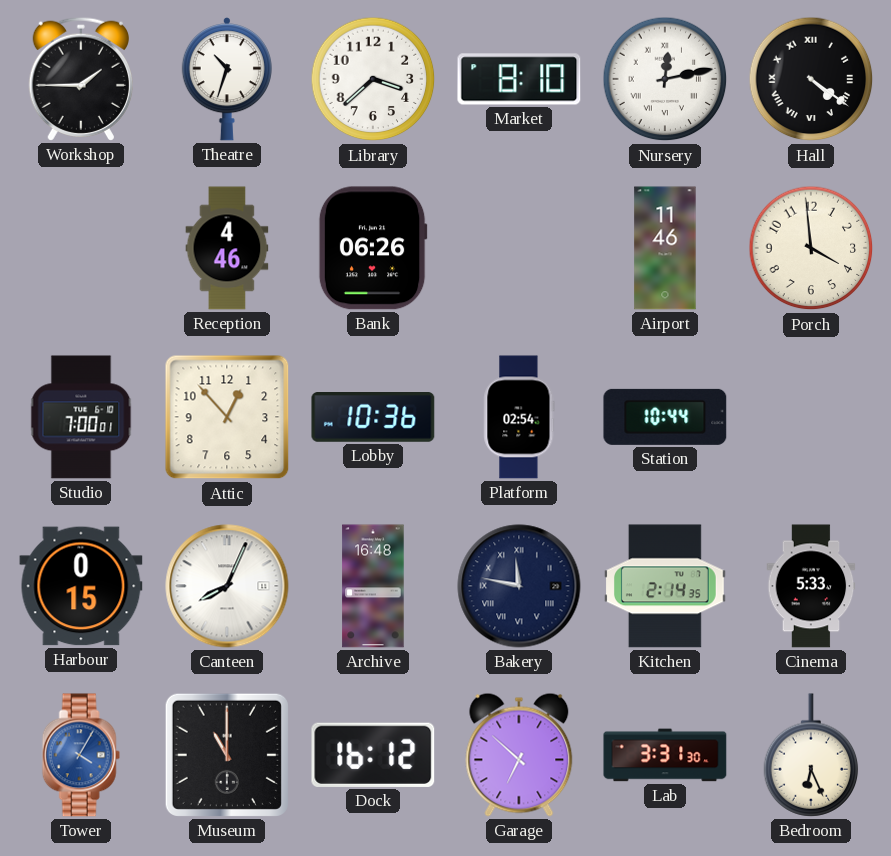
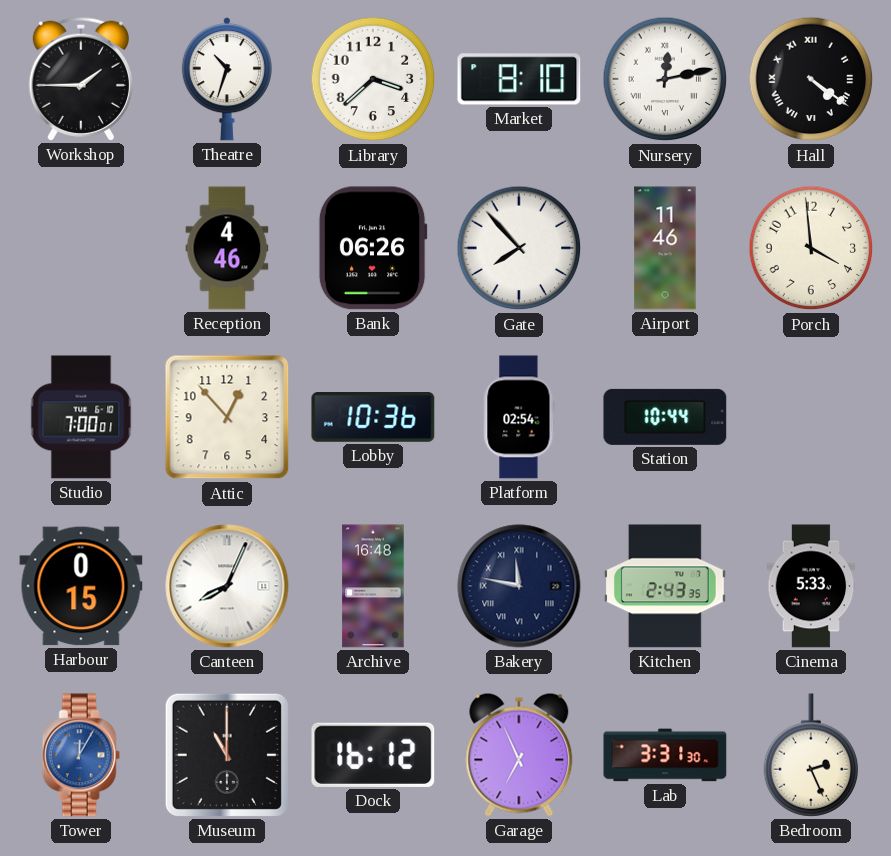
Gate: none -> 7:53 (519, 248)
Kitchen: 2:14 -> 2:43 (666, 586)
Tower: 4:05 -> 12:05 (81, 755)
Garage: 6:52 -> 6:56 (519, 755)
Bedroom: 6:26 -> 2:26 (811, 755)
